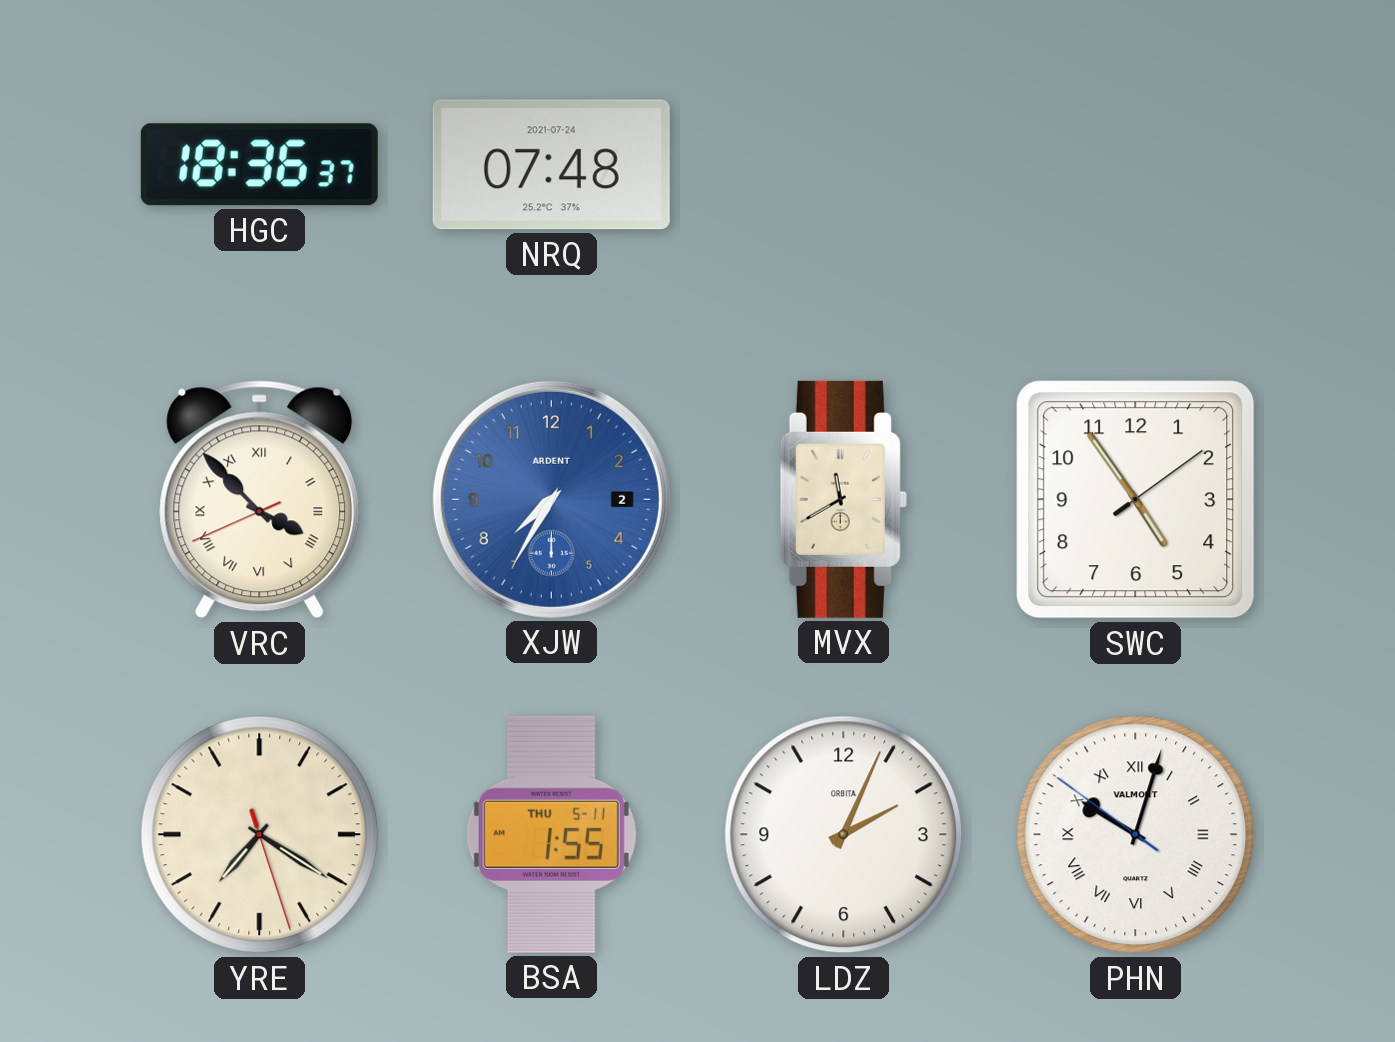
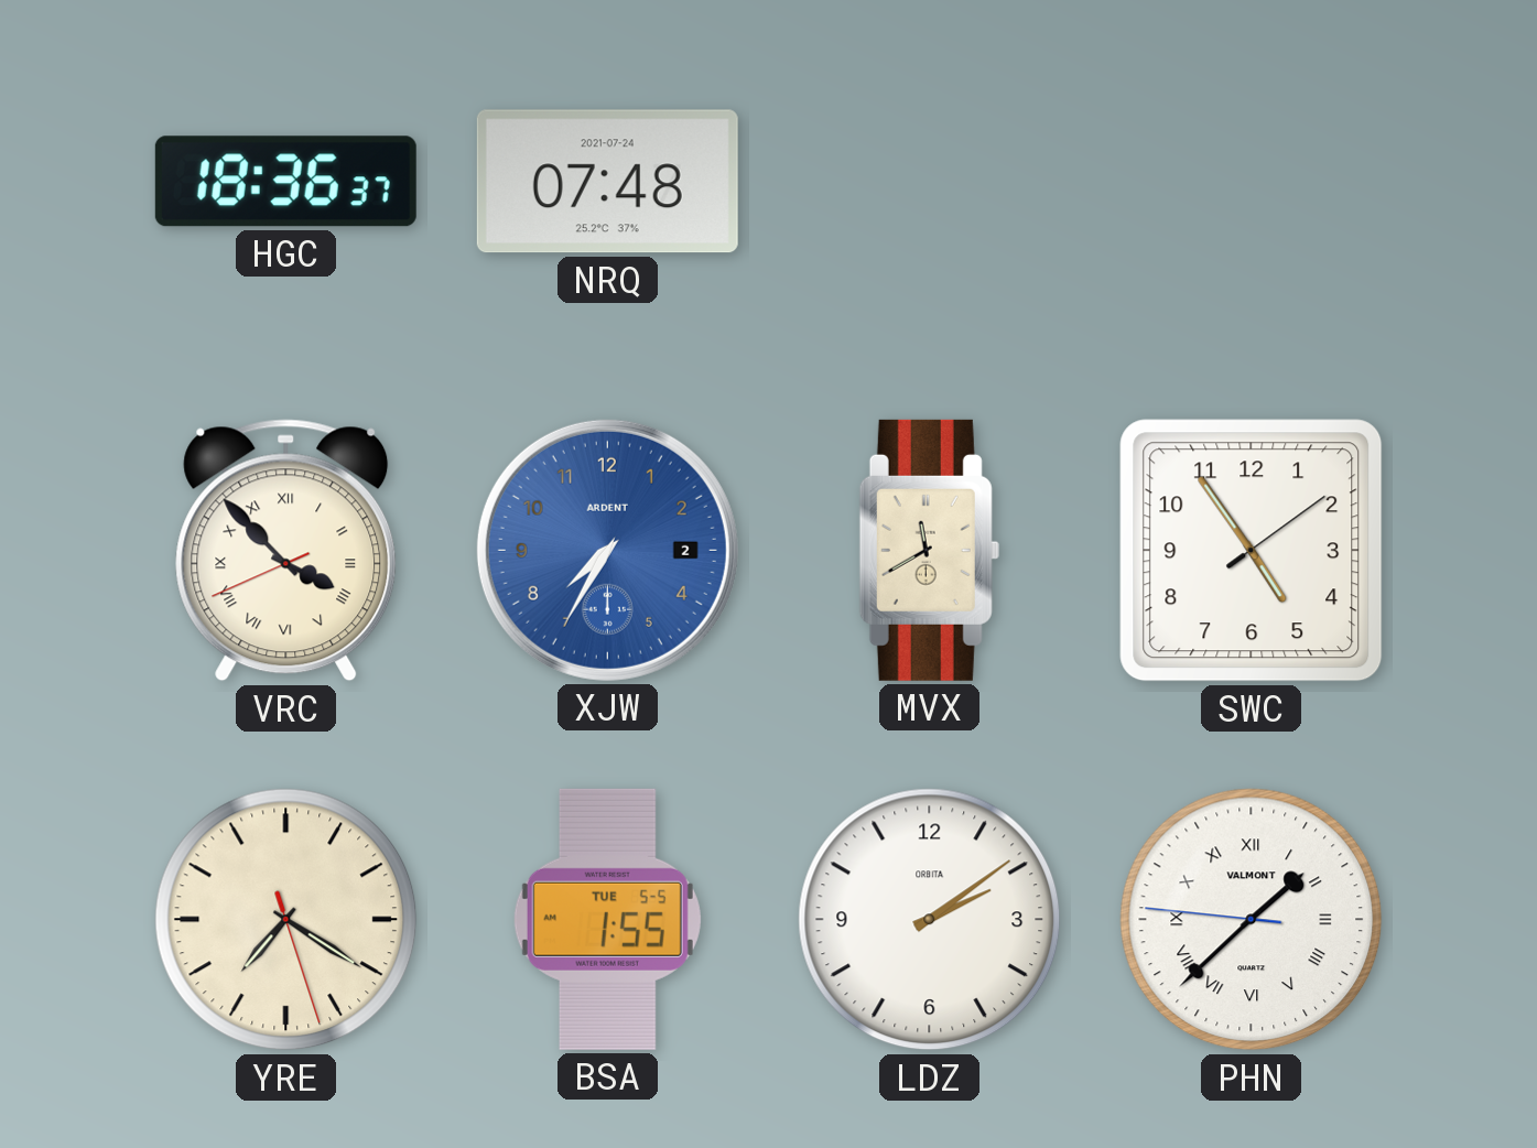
BSA date: THU 5-11 -> TUE 5-5 (607, 919)
LDZ: 2:04 -> 2:09 (930, 920)
PHN: 10:02 -> 1:37 (1252, 920)
